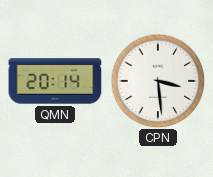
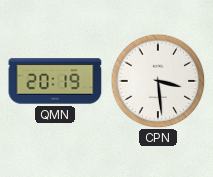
QMN: 20:14 -> 20:19 (55, 81)
